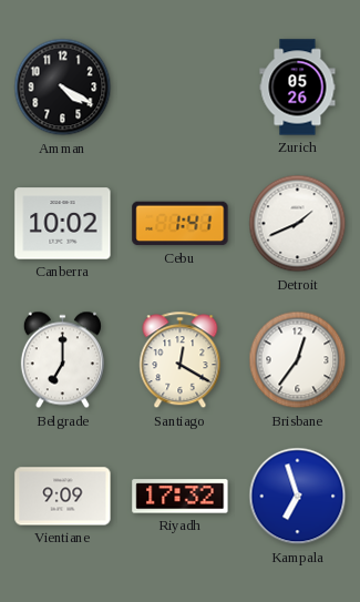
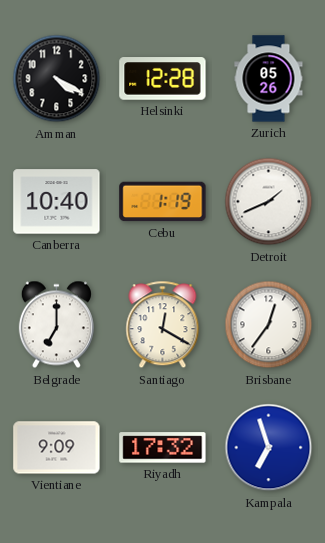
Helsinki: none -> 12:28 (163, 79)
Canberra: 10:02 -> 10:40 (57, 202)
Cebu: 1:41 -> 1:19 (163, 202)
